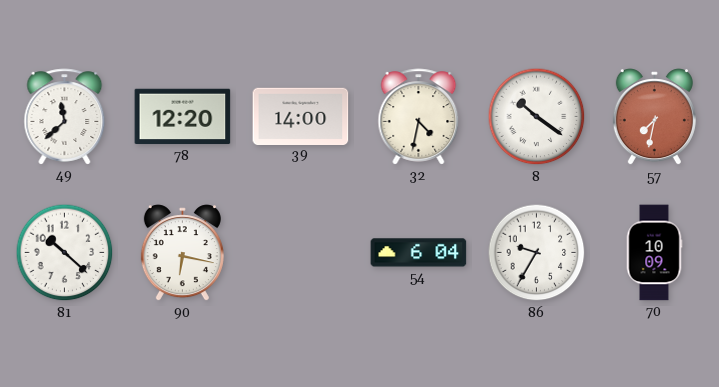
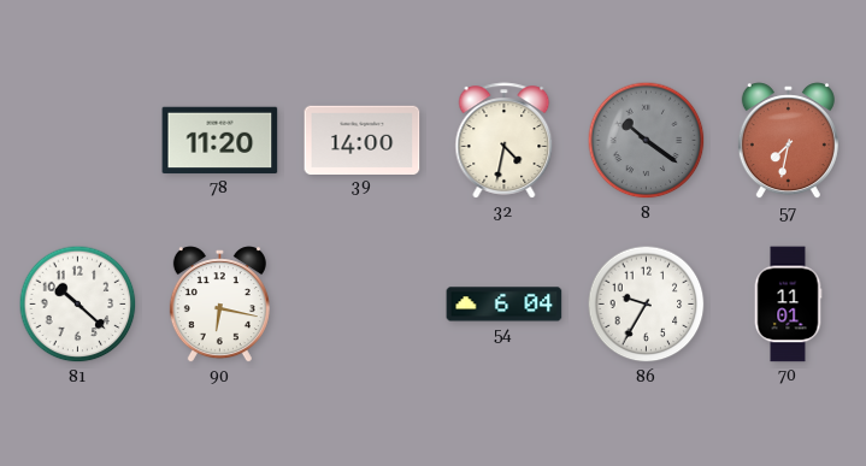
49: 11:38 -> none (65, 117)
78: 12:20 -> 11:20 (220, 141)
8 dial: white -> grey (647, 141)
70: 10:09 -> 11:01 (788, 305)
